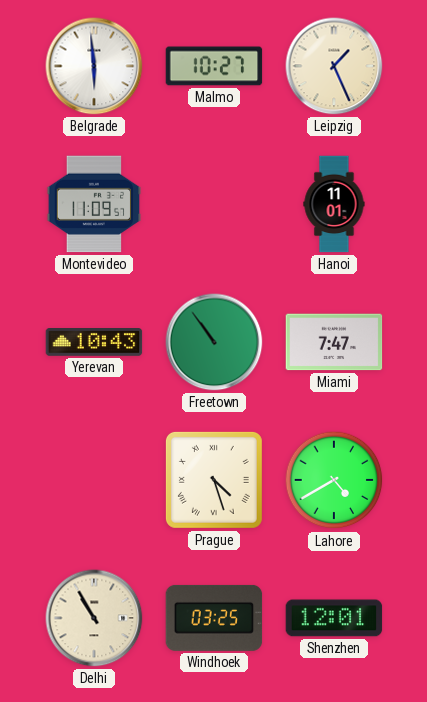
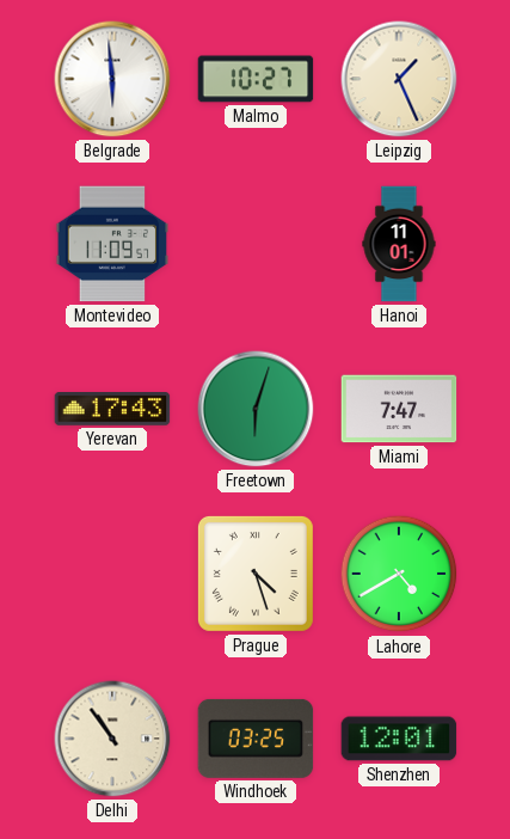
Yerevan: 10:43 -> 17:43 (112, 409)
Freetown: 10:54 -> 6:03 (256, 409)
Delhi: 10:55 -> 10:54 (112, 739)
